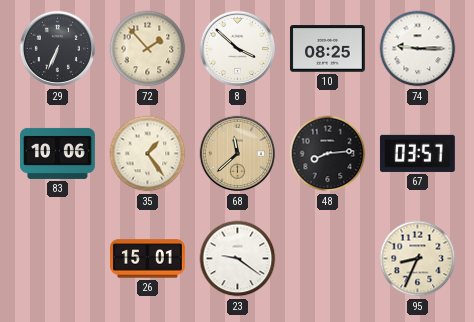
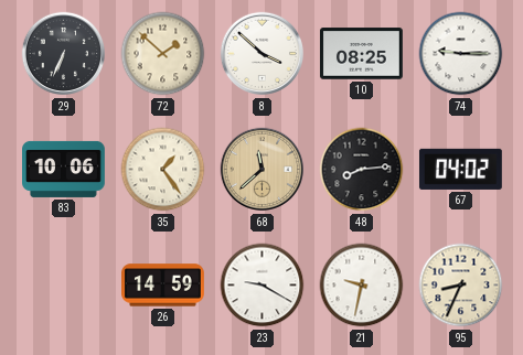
72: 1:53 -> 1:52 (163, 54)
67: 03:57 -> 04:02 (460, 169)
26: 15:01 -> 14:59 (163, 286)
23: 9:21 -> 9:20 (263, 286)
21: none -> 9:32 (362, 286)
